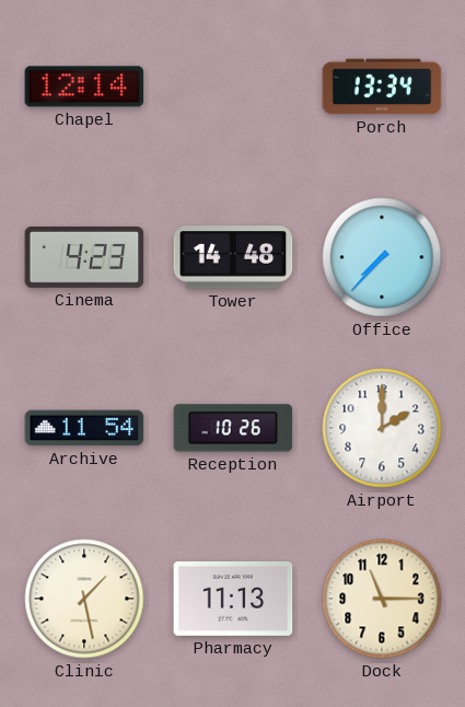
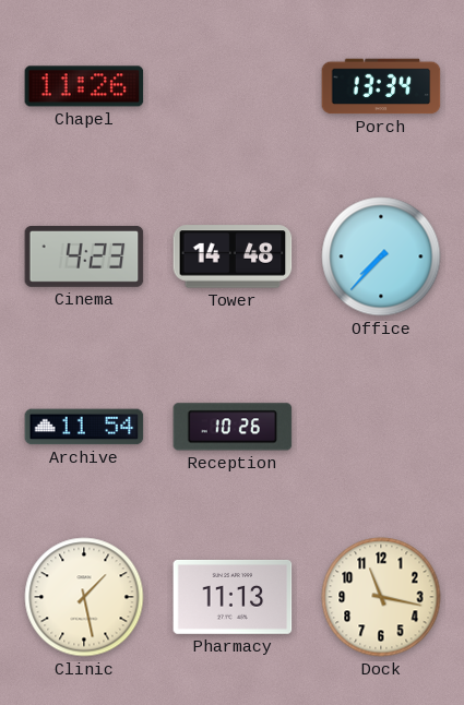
Chapel: 12:14 -> 11:26 (84, 86)
Airport: 2:00 -> none (382, 428)
Dock: 11:15 -> 11:17 (381, 597)
